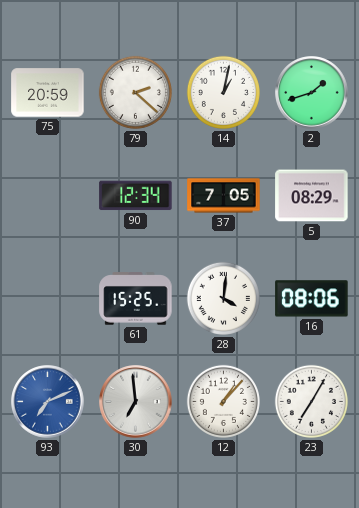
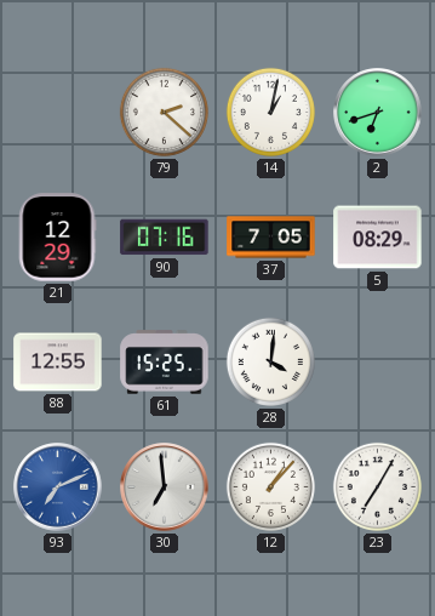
75: 20:59 -> none (48, 93)
2: 1:42 -> 6:42 (378, 113)
21: none -> 12:29 (57, 238)
90: 12:34 -> 07:16 (165, 238)
88: none -> 12:55 (58, 363)
16: 08:06 -> none (312, 299)
